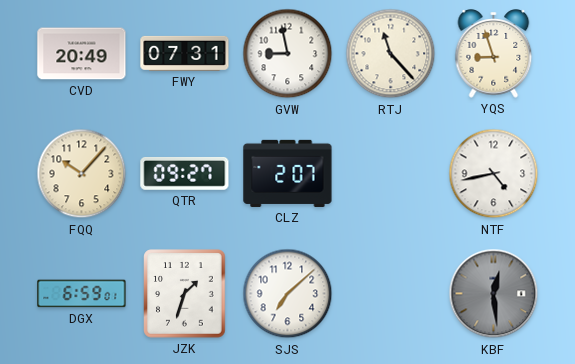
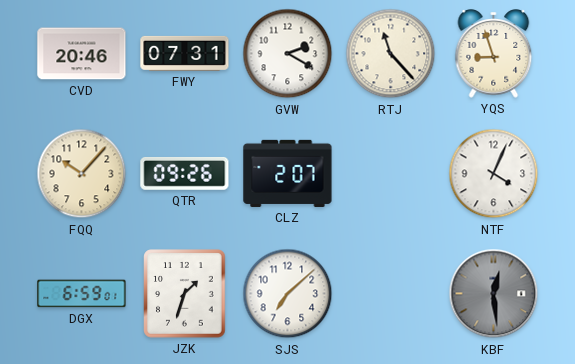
CVD: 20:49 -> 20:46 (82, 54)
GVW: 8:58 -> 2:20 (288, 54)
QTR: 09:27 -> 09:26 (185, 173)
NTF: 4:43 -> 4:04 (494, 174)
